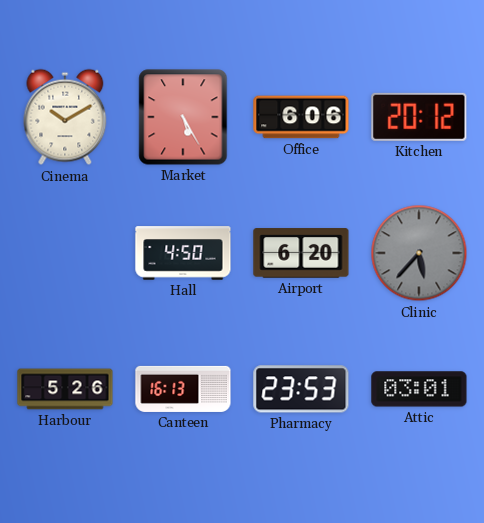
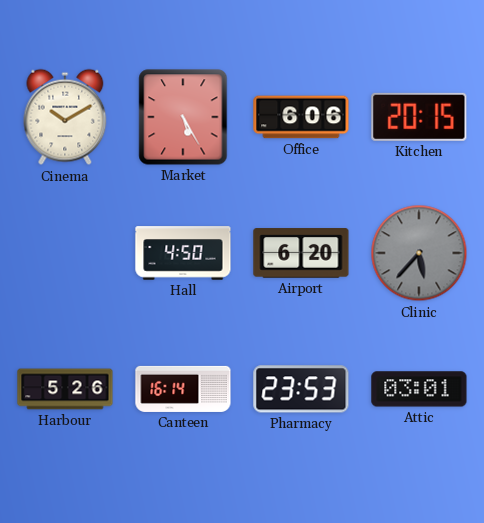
Kitchen: 20:12 -> 20:15 (419, 117)
Canteen: 16:13 -> 16:14 (183, 389)
